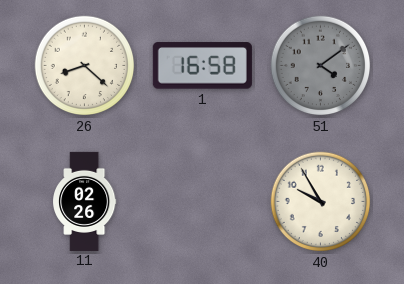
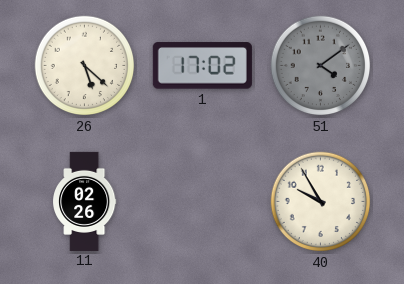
26: 8:22 -> 5:22 (85, 66)
1: 16:58 -> 17:02 (202, 66)
